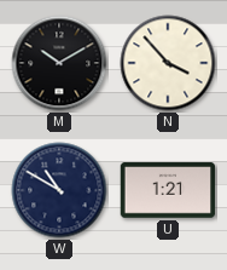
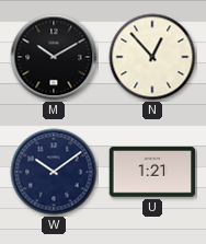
N: 3:53 -> 12:53 (152, 57)
W: 10:50 -> 10:09 (54, 172)
